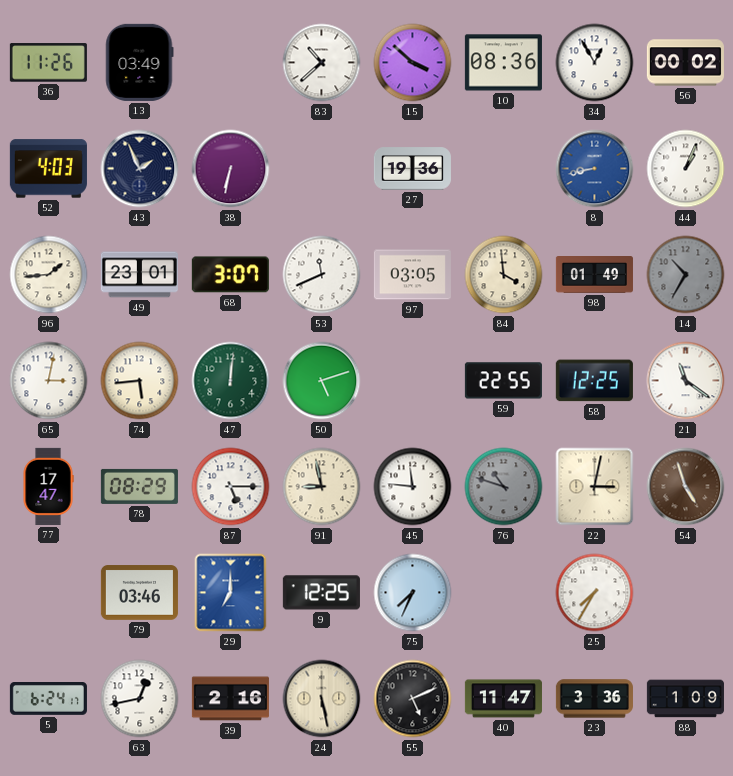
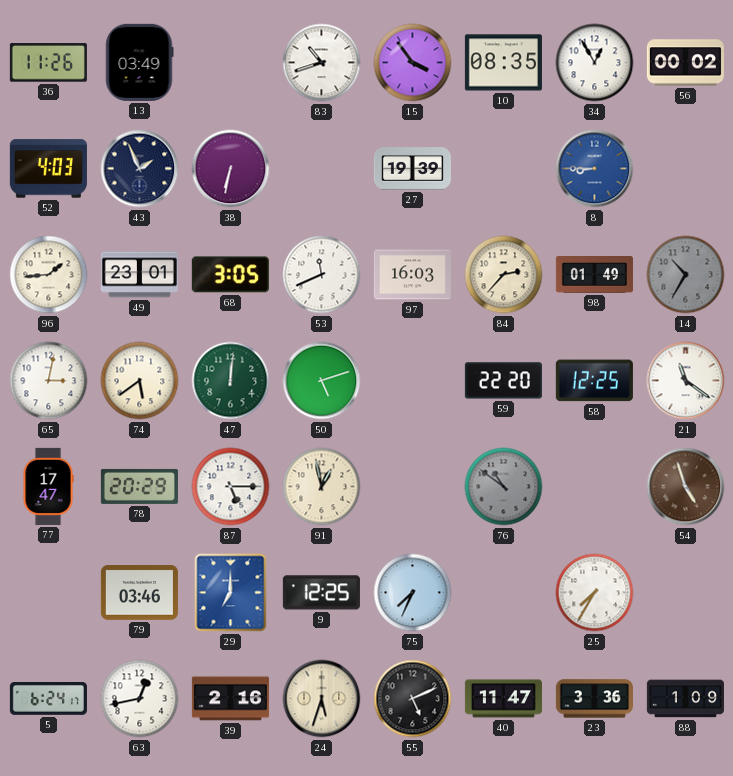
83: 10:38 -> 10:42 (322, 63)
15: 3:52 -> 3:54 (413, 63)
10: 08:36 -> 08:35 (503, 63)
27: 19:36 -> 19:39 (412, 169)
8: 8:43 -> 8:45 (595, 169)
44: 1:04 -> none (686, 169)
68: 3:07 -> 3:05 (230, 275)
97: 03:05 -> 16:03 (412, 275)
84: 3:59 -> 2:37 (504, 275)
74: 5:44 -> 5:39 (140, 381)
59: 22:55 -> 22:20 (503, 381)
78: 08:29 -> 20:29 (139, 486)
91: 8:58 -> 12:58 (322, 487)
45: 11:46 -> none (413, 487)
76: 10:48 -> 10:51 (504, 487)
22: 3:02 -> none (595, 487)
24: 5:28 -> 5:33 (322, 699)
